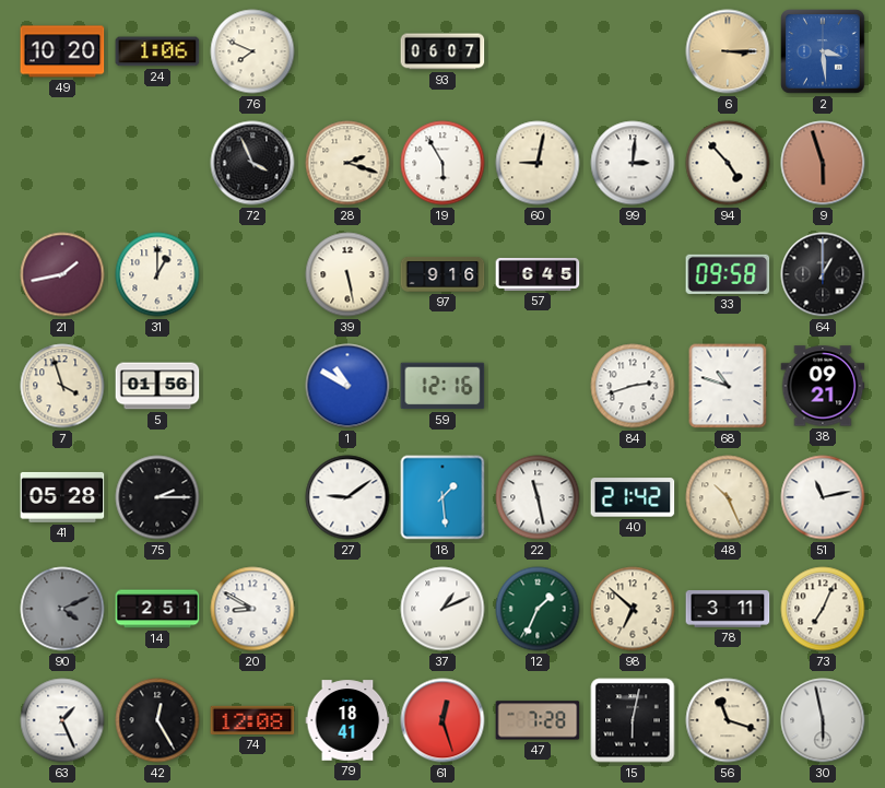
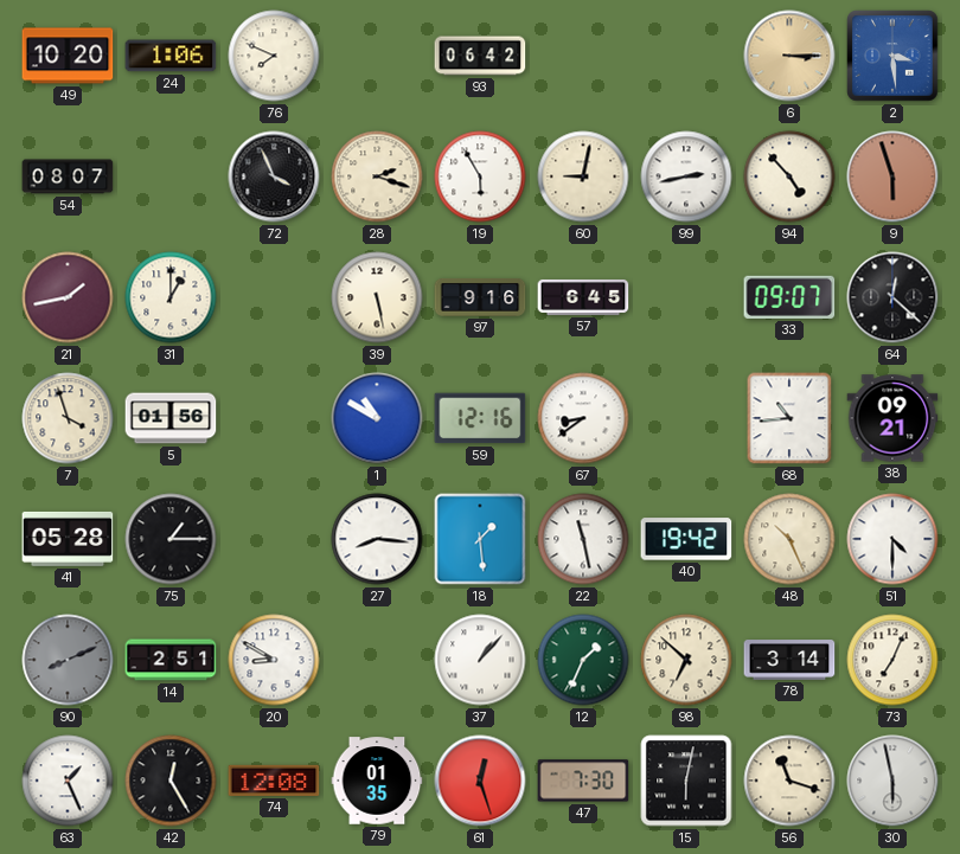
93: 06:07 -> 06:42 (480, 56)
54: none -> 08:07 (68, 176)
99: 3:01 -> 2:43 (686, 176)
33: 09:58 -> 09:07 (789, 297)
64: 1:00 -> 12:22 (892, 297)
67: none -> 8:39 (583, 418)
84: 2:42 -> none (633, 386)
68: 10:48 -> 10:44 (789, 418)
75: 2:15 -> 1:15 (171, 539)
27: 9:09 -> 8:16 (377, 539)
40: 21:42 -> 19:42 (686, 539)
51: 11:13 -> 4:30 (892, 539)
90: 4:11 -> 8:11 (68, 660)
37: 1:11 -> 1:07 (480, 660)
78: 3:11 -> 3:14 (789, 660)
79: 18:41 -> 01:35 (377, 781)
47: 7:28 -> 7:30 (583, 781)
